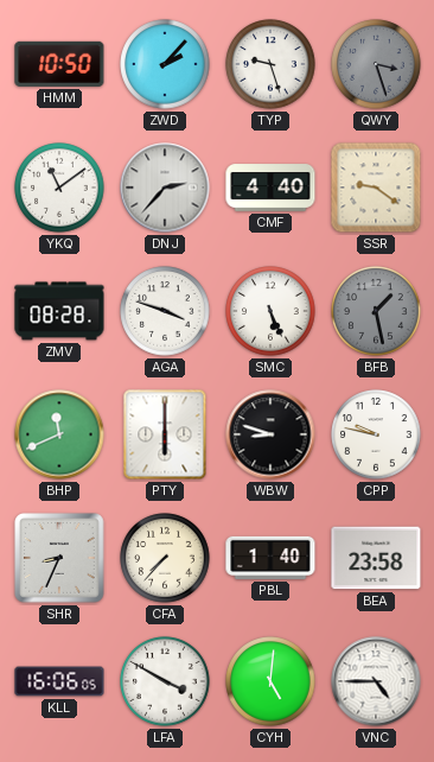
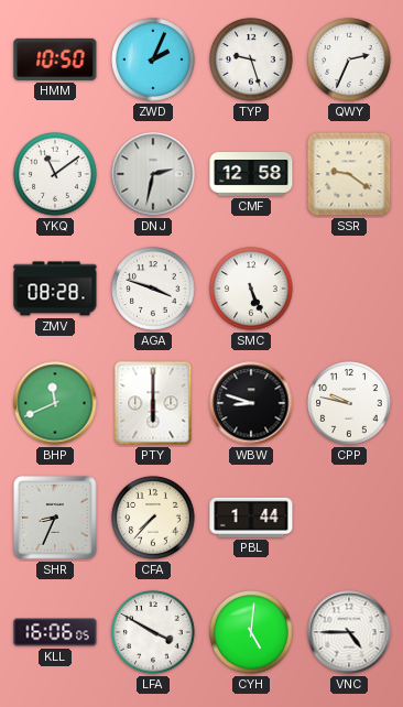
ZWD: 2:07 -> 2:04 (153, 59)
QWY: 3:27 -> 2:34 (349, 59)
QWY dial: grey -> white (349, 59)
DNJ: 2:37 -> 2:32 (153, 174)
CMF: 4:40 -> 12:58 (251, 174)
BFB: 1:28 -> none (376, 311)
PBL: 1:40 -> 1:44 (251, 518)
BEA: 23:58 -> none (376, 558)
